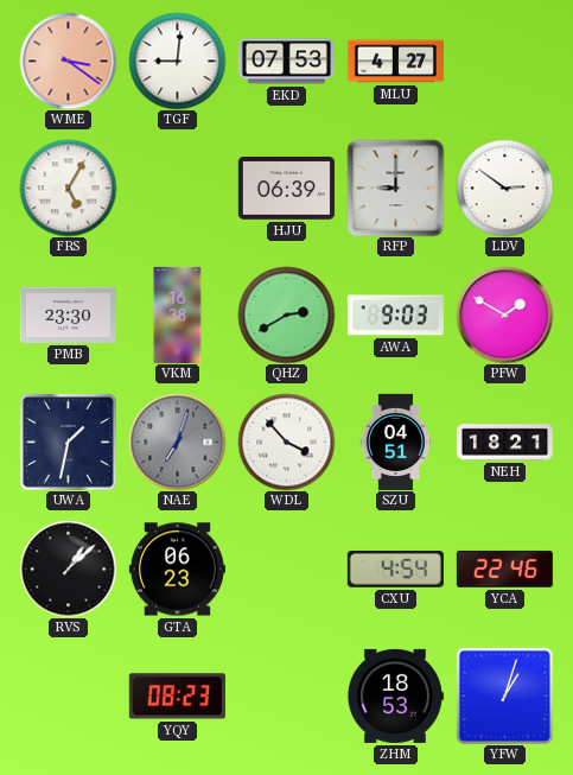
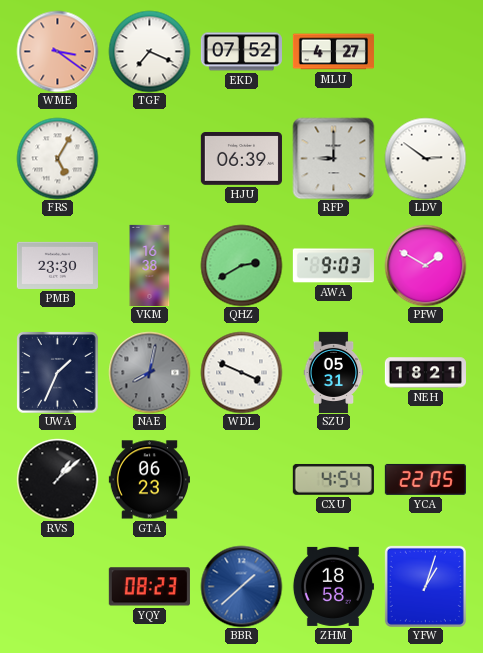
TGF: 9:01 -> 7:19 (149, 51)
EKD: 07:53 -> 07:52 (241, 52)
UWA: 1:32 -> 1:34 (58, 373)
NAE: 7:03 -> 8:02 (149, 372)
WDL: 3:53 -> 3:49 (241, 372)
SZU: 04:51 -> 05:31 (334, 372)
YCA: 22:46 -> 22:05 (425, 479)
BBR: none -> 1:38 (241, 586)
ZHM: 18:53 -> 18:58 (333, 586)
